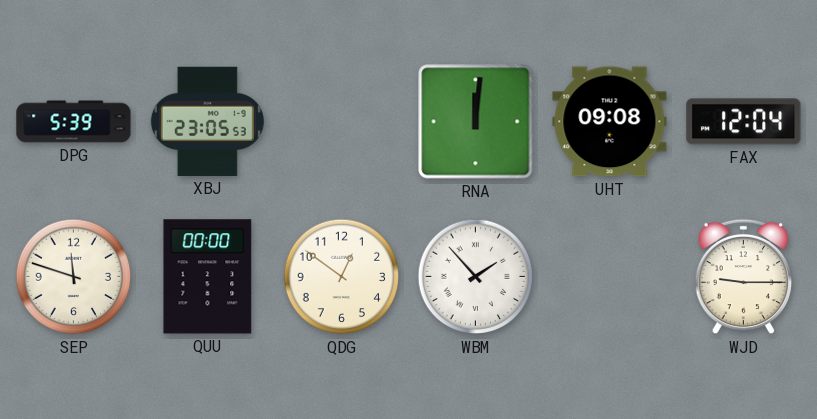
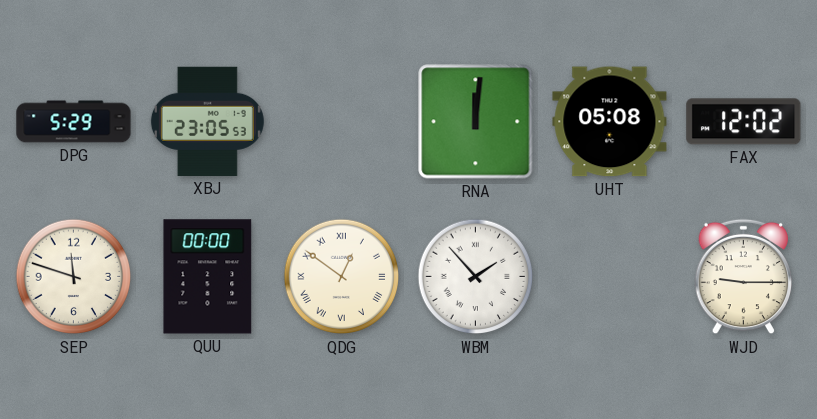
DPG: 5:39 -> 5:29 (74, 122)
UHT: 09:08 -> 05:08 (610, 122)
FAX: 12:04 -> 12:02 (744, 122)
QDG numerals: Arabic -> Roman (342, 277)
